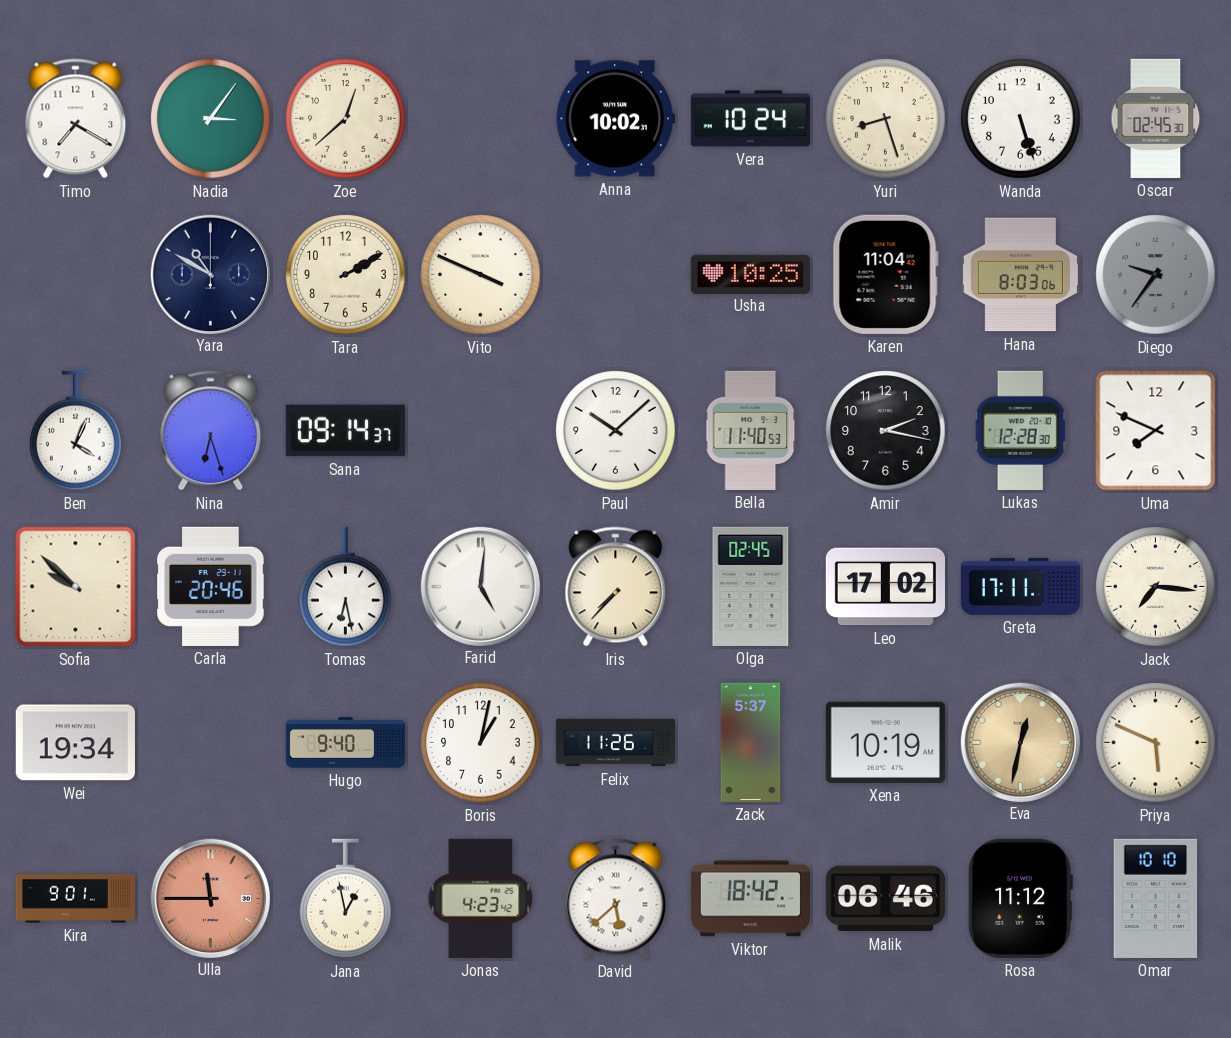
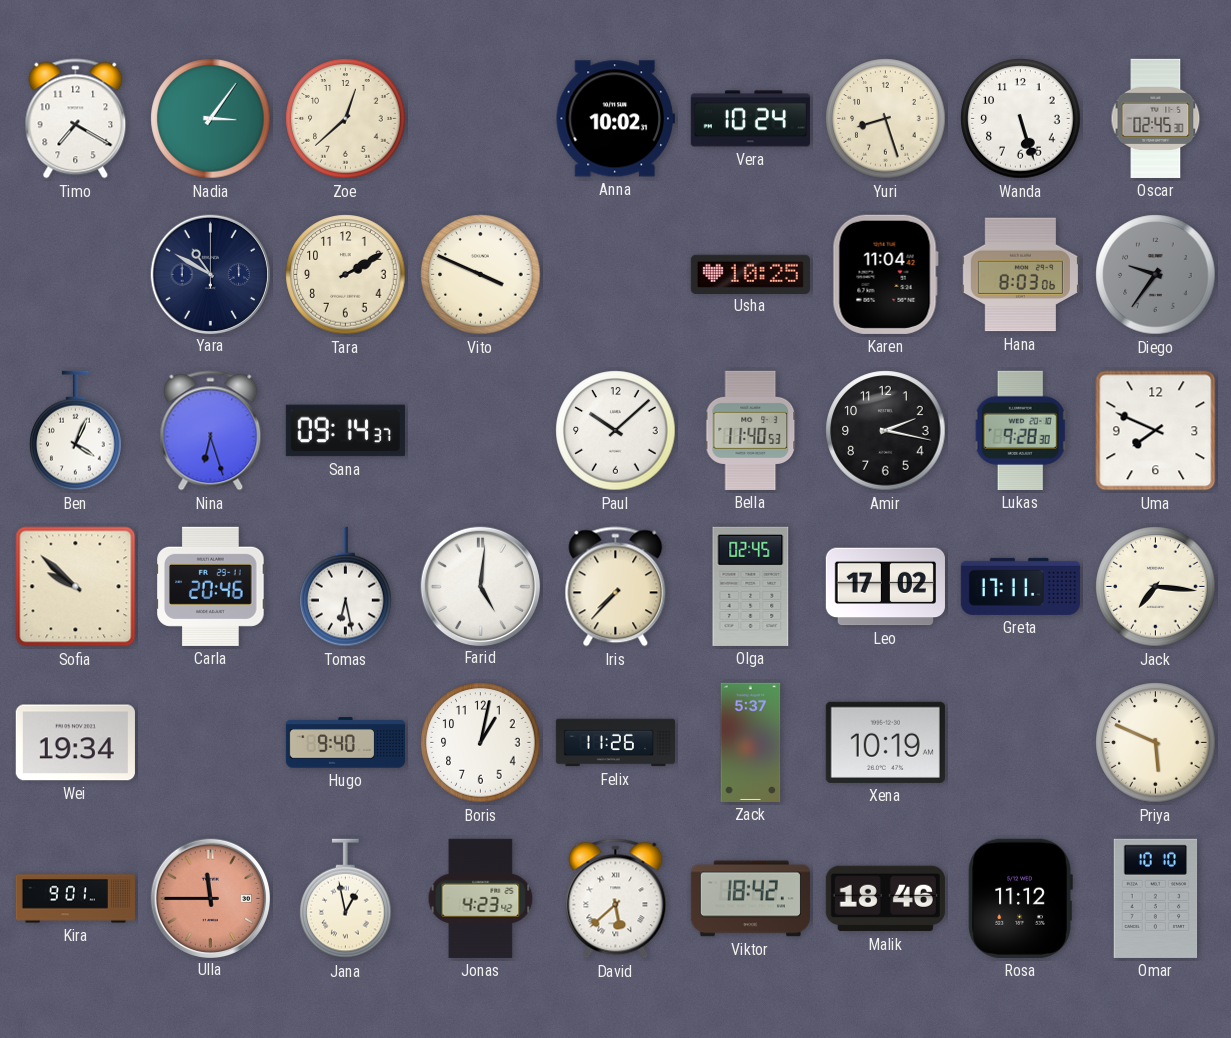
Lukas: 12:28 -> 9:28 (1020, 430)
Eva: 12:32 -> none (1020, 742)
Malik: 06:46 -> 18:46 (885, 899)
